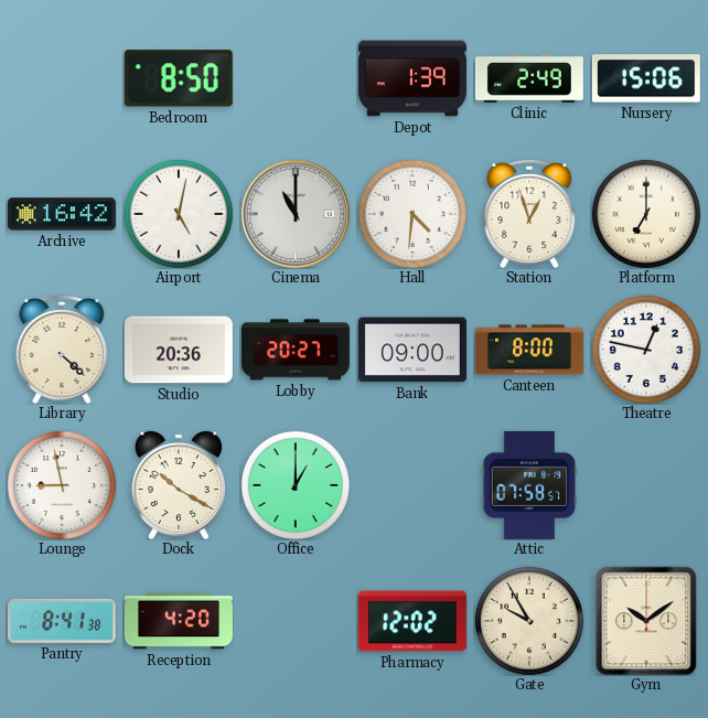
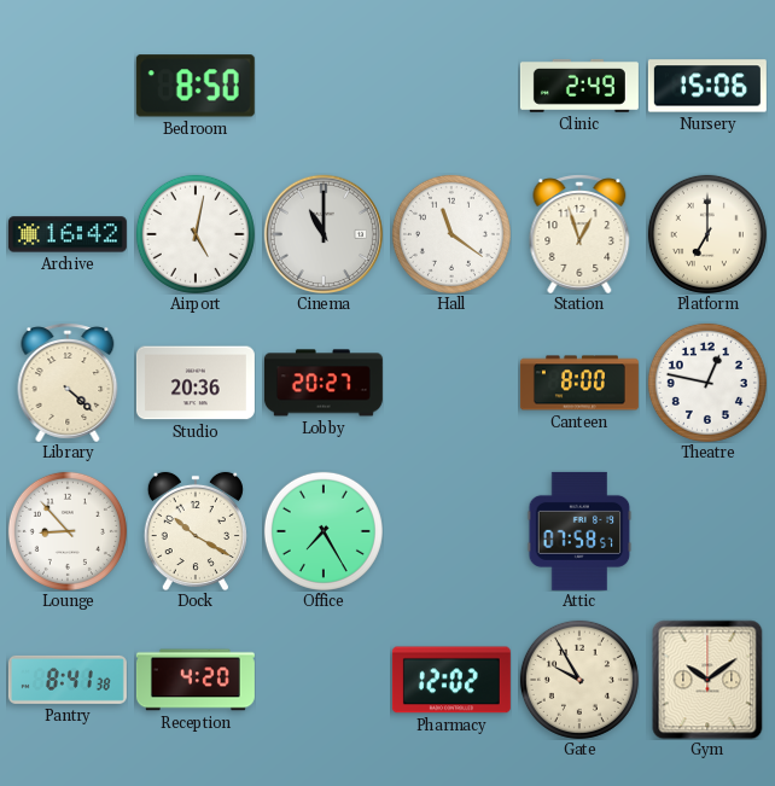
Depot: 1:39 -> none (412, 78)
Hall: 4:31 -> 11:21 (451, 234)
Bank: 09:00 -> none (412, 350)
Lounge: 8:58 -> 8:53 (68, 531)
Office: 1:00 -> 7:25 (324, 531)
